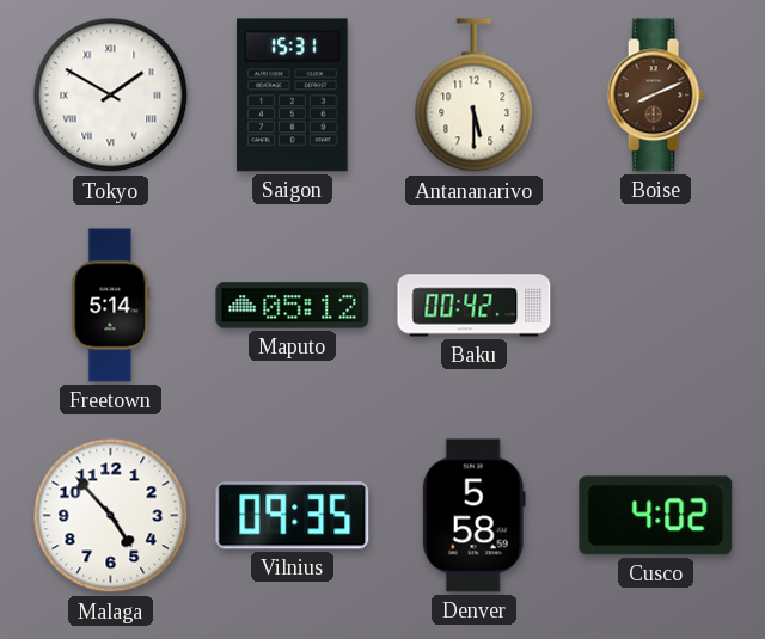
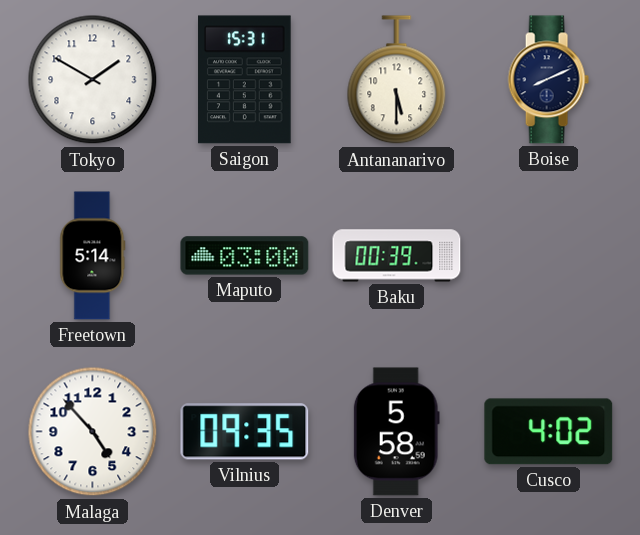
Tokyo numerals: Roman -> Arabic (93, 80)
Boise dial: brown -> navy (548, 80)
Maputo: 05:12 -> 03:00 (245, 256)
Baku: 00:42 -> 00:39 (397, 256)
